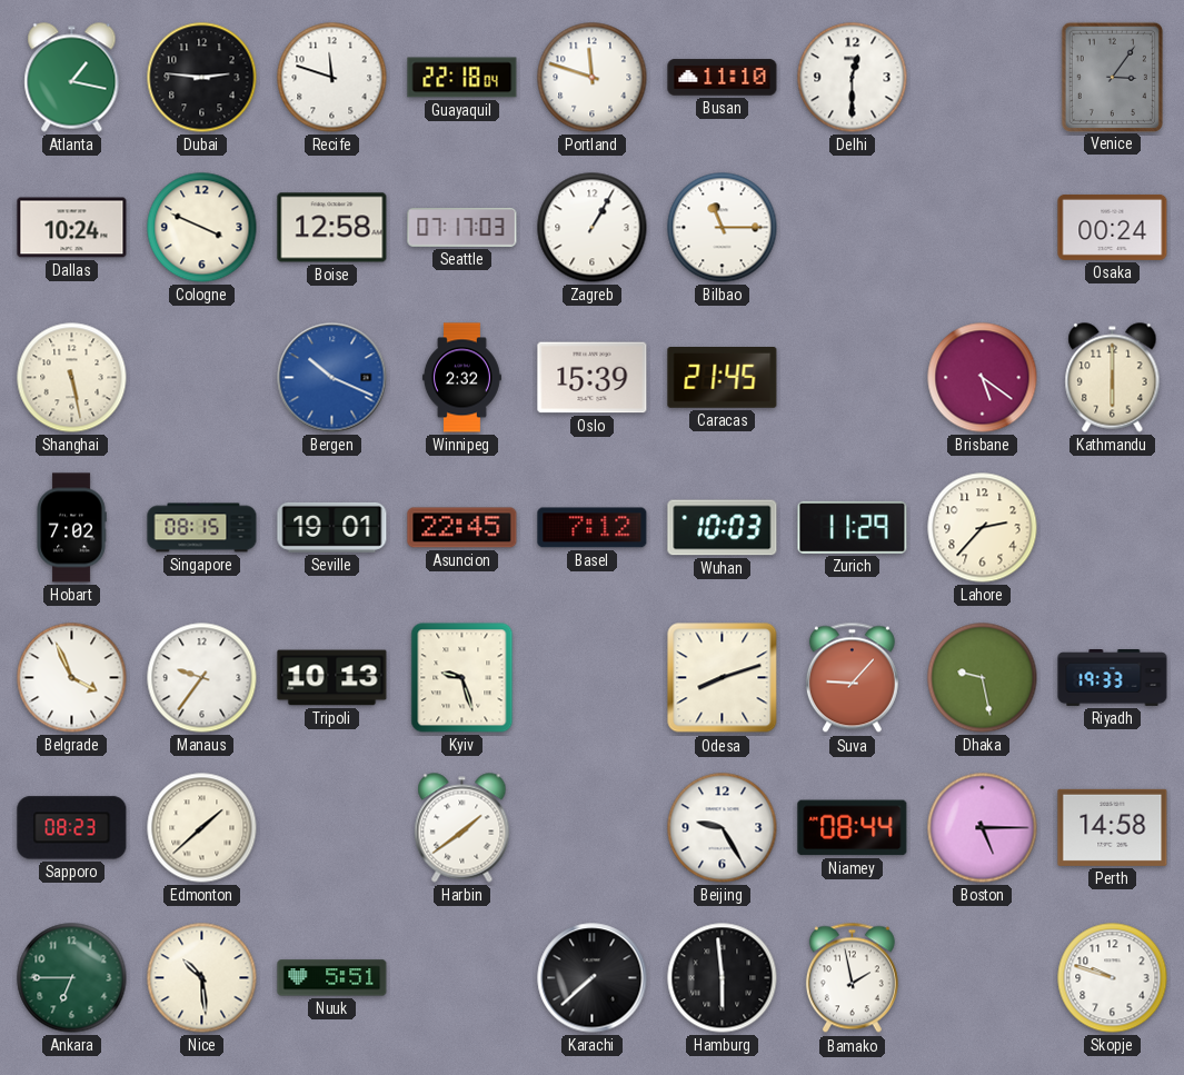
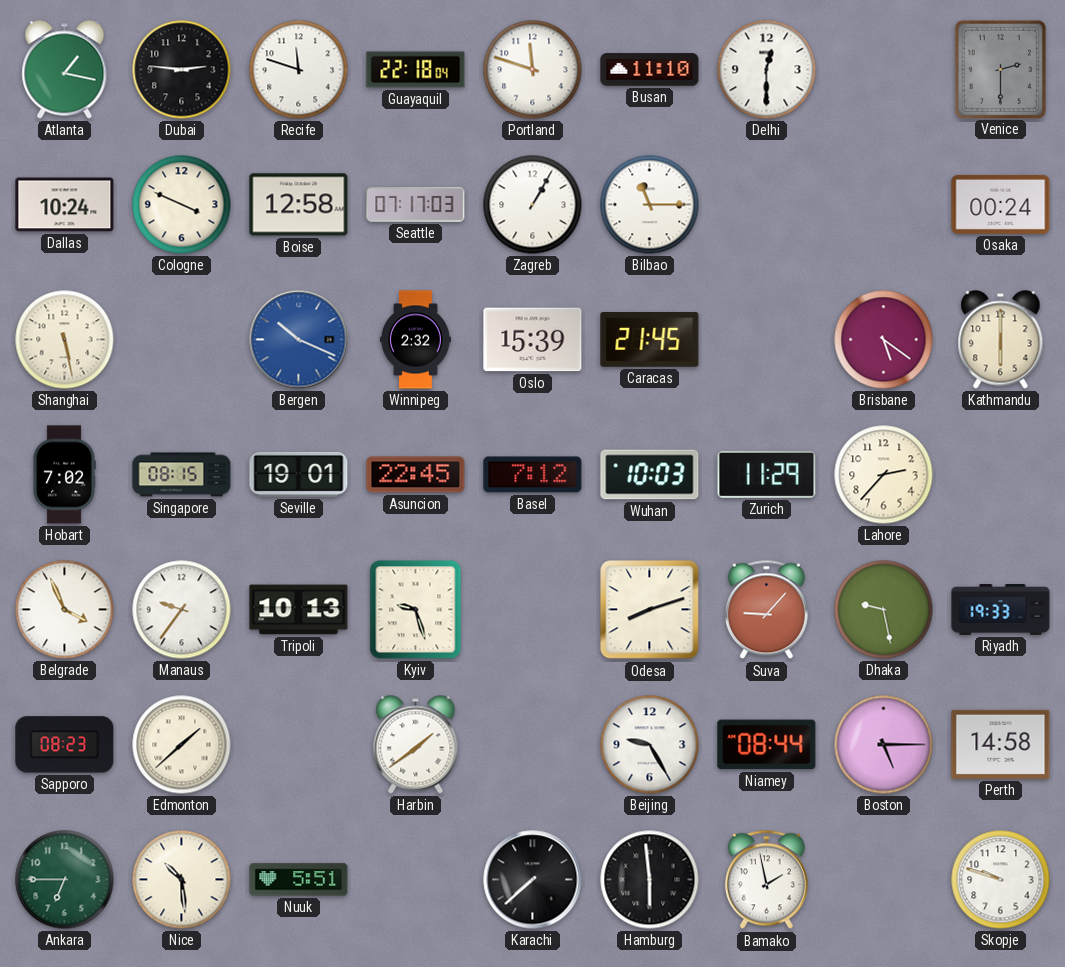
Venice: 3:06 -> 2:30 (1000, 69)
